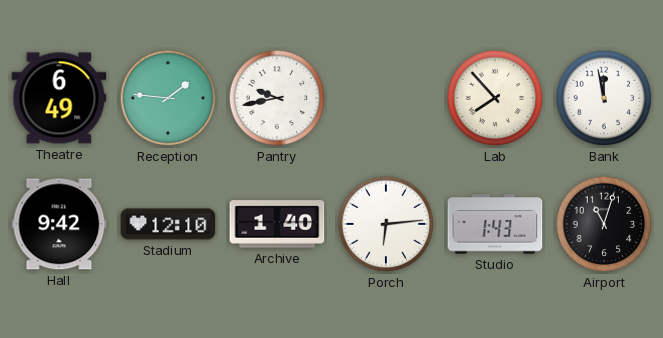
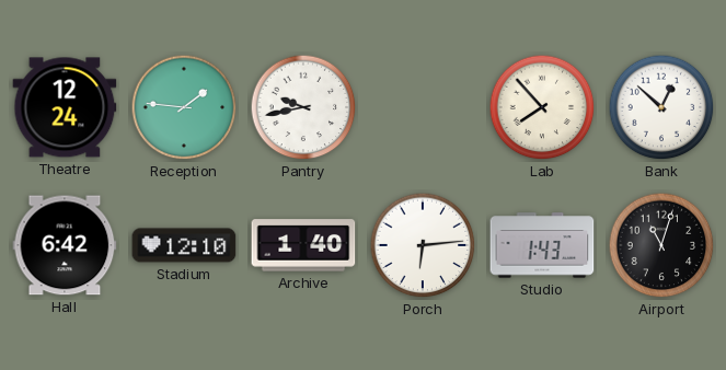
Theatre: 6:49 -> 12:24 (65, 107)
Bank: 11:58 -> 12:52 (661, 107)
Hall: 9:42 -> 6:42 (65, 245)
